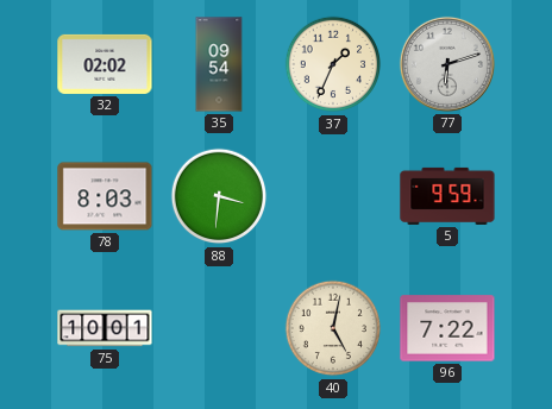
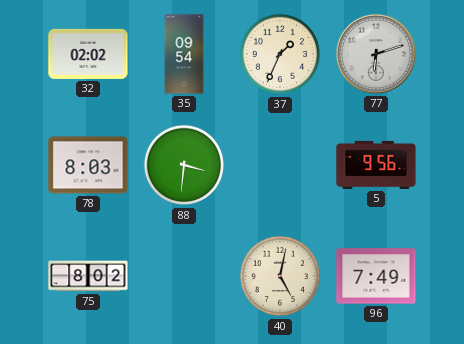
5: 9:59 -> 9:56 (376, 165)
75: 10:01 -> 8:02 (88, 276)
96: 7:22 -> 7:49 (376, 276)
